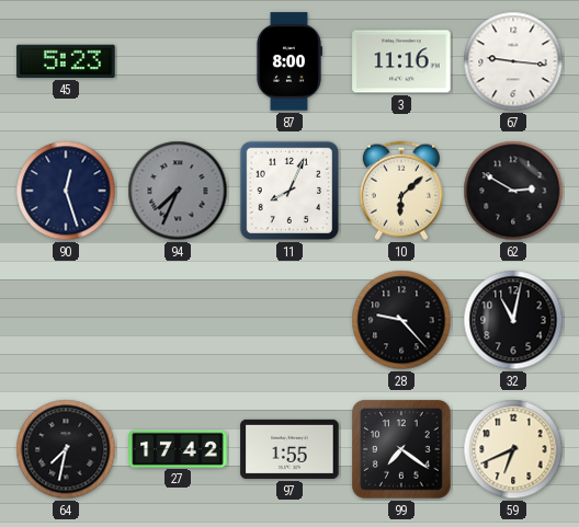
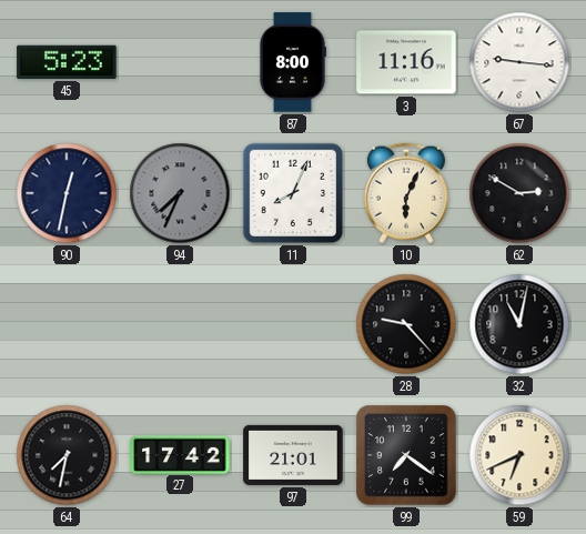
90: 12:27 -> 12:32 (67, 193)
10: 6:08 -> 6:04 (406, 193)
97: 1:55 -> 21:01 (293, 455)
